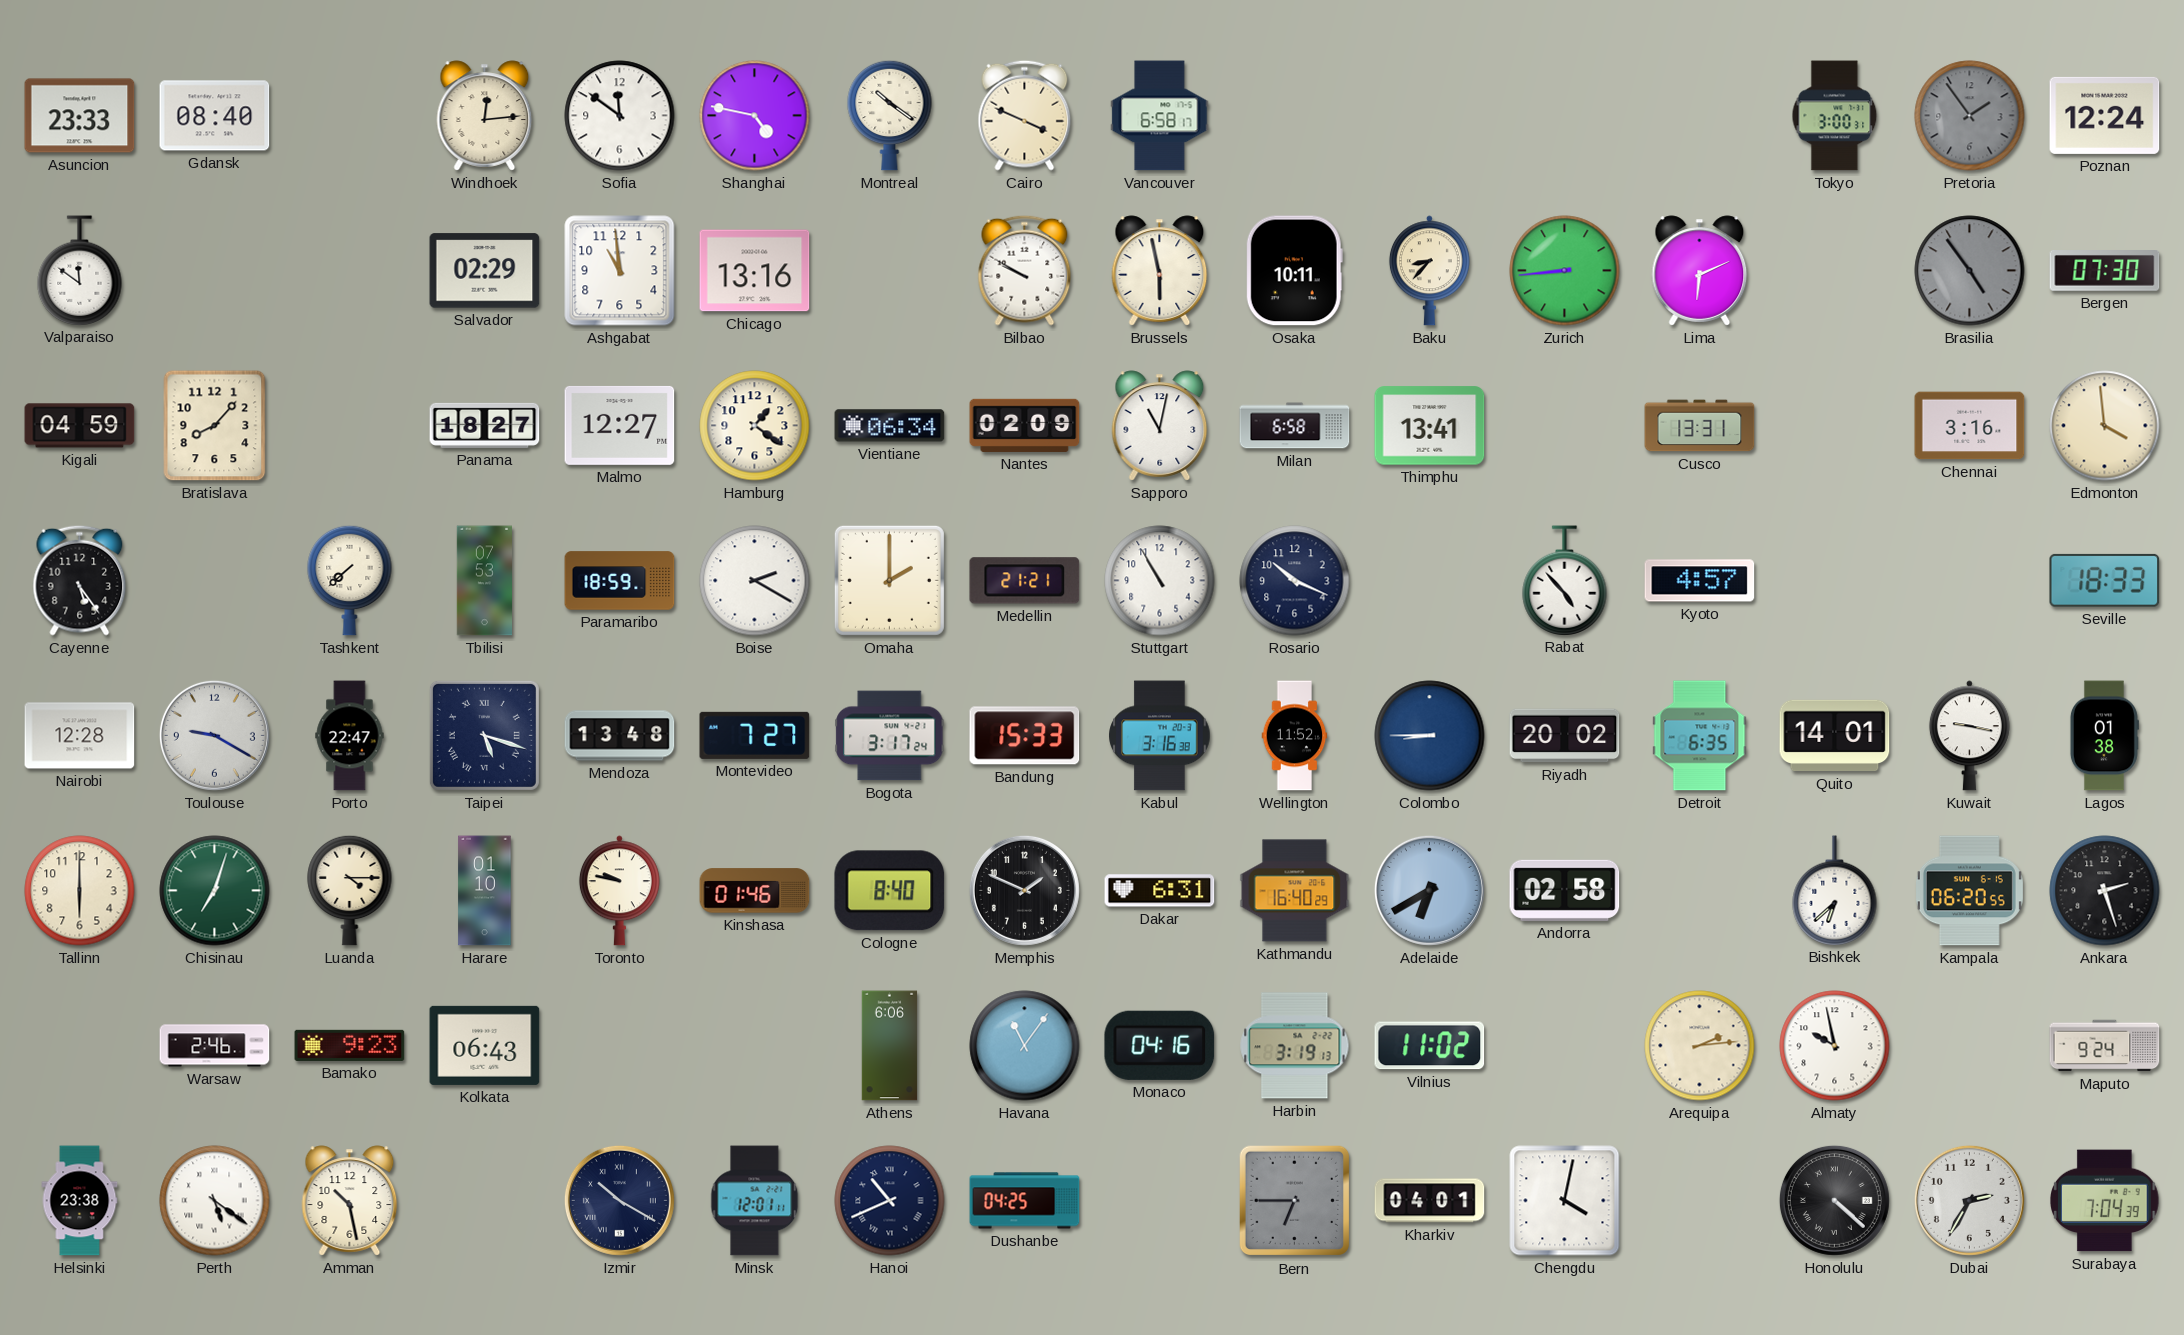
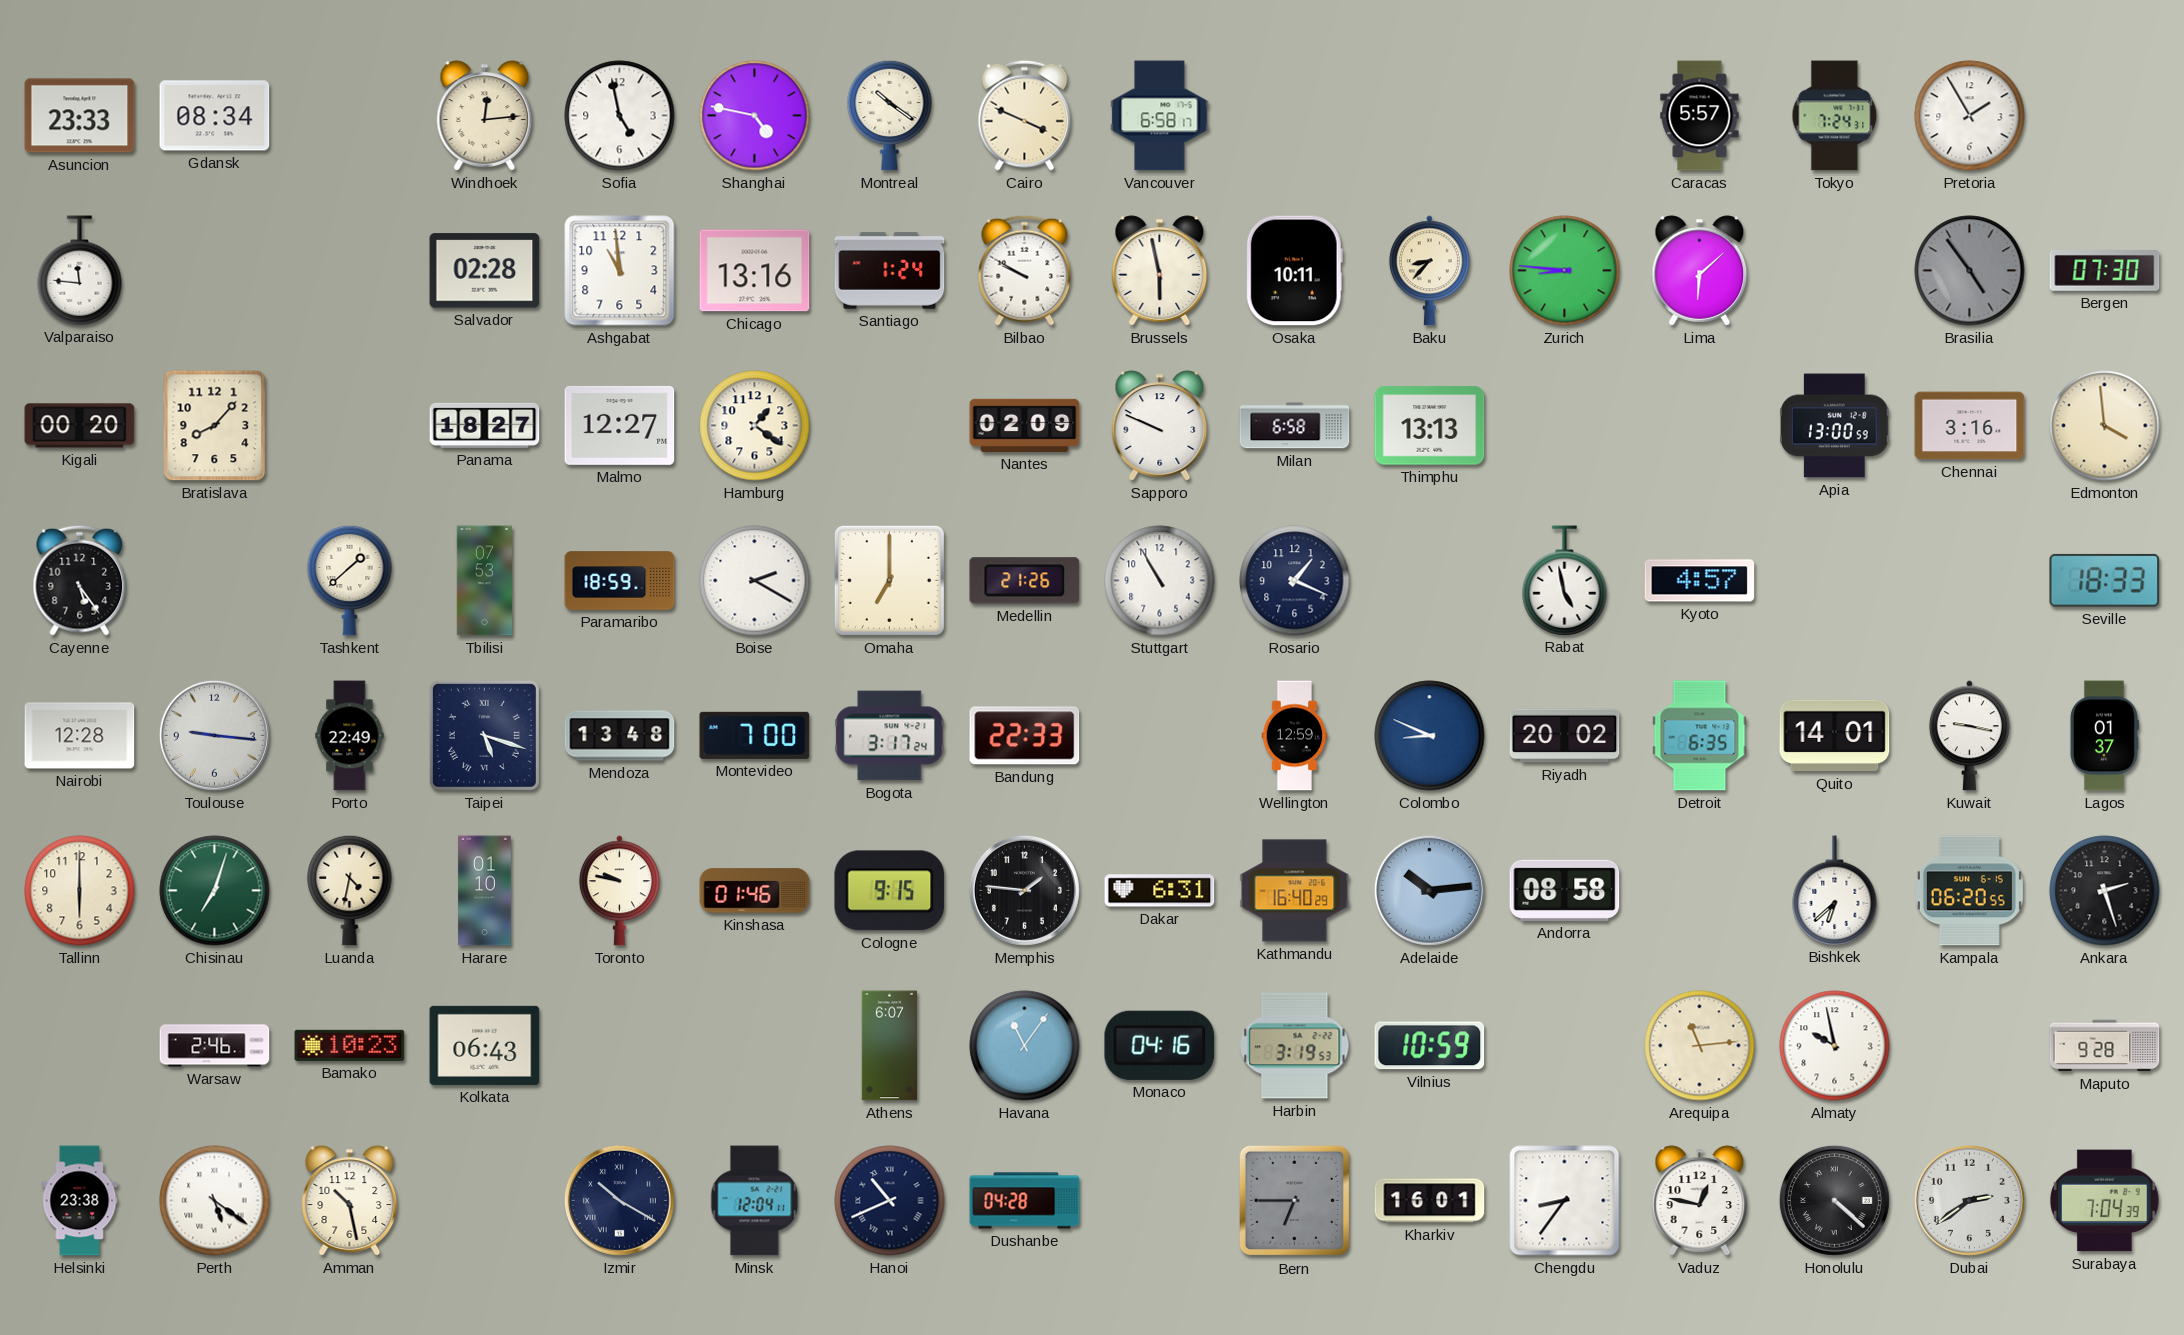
Gdansk: 08:40 -> 08:34 (215, 116)
Sofia: 11:51 -> 4:58 (620, 116)
Caracas: none -> 5:57 (1700, 116)
Tokyo: 3:00 -> 7:24 (1835, 116)
Pretoria: 1:54 -> 1:55 (1970, 116)
Pretoria dial: grey -> white (1970, 116)
Poznan: 12:24 -> none (2105, 115)
Valparaiso: 11:51 -> 11:46 (80, 270)
Salvador: 02:29 -> 02:28 (485, 271)
Santiago: none -> 1:24 (890, 271)
Zurich: 8:44 -> 8:46 (1565, 271)
Lima: 6:11 -> 6:08 (1700, 271)
Kigali: 04:59 -> 00:20 (80, 426)
Vientiane: 06:34 -> none (890, 426)
Sapporo: 11:02 -> 9:49 (1160, 426)
Thimphu: 13:41 -> 13:13 (1430, 426)
Cusco: 13:31 -> none (1700, 426)
Apia: none -> 13:00 (1834, 426)
Tashkent: 7:38 -> 1:38 (350, 580)
Omaha: 2:00 -> 7:00 (889, 580)
Medellin: 21:21 -> 21:26 (1025, 581)
Rosario: 10:19 -> 1:19 (1295, 581)
Rabat: 4:53 -> 4:58 (1565, 580)
Toulouse: 9:20 -> 9:16 (214, 735)
Porto: 22:47 -> 22:49 (350, 736)
Montevideo: 7:27 -> 7:00 (755, 735)
Bandung: 15:33 -> 22:33 (1025, 736)
Kabul: 3:16 -> none (1160, 736)
Wellington: 11:52 -> 12:59 (1295, 736)
Colombo: 8:45 -> 8:49 (1430, 736)
Lagos: 01:38 -> 01:37 (2104, 736)
Luanda: 4:15 -> 4:32 (350, 890)
Cologne: 8:40 -> 9:15 (890, 891)
Memphis: 1:49 -> 1:46 (1024, 890)
Adelaide: 6:40 -> 10:14 (1429, 890)
Andorra: 02:58 -> 08:58 (1565, 890)
Bamako: 9:23 -> 10:23 (350, 1045)
Athens: 6:06 -> 6:07 (890, 1046)
Harbin: 3:19:13 -> 3:19:53 (1295, 1046)
Vilnius: 11:02 -> 10:59 (1430, 1046)
Arequipa: 2:14 -> 11:14 (1700, 1046)
Maputo: 9:24 -> 9:28 (2105, 1046)
Minsk: 12:01 -> 12:04 (755, 1201)
Dushanbe: 04:25 -> 04:28 (1025, 1201)
Kharkiv: 04:01 -> 16:01 (1430, 1201)
Chengdu: 4:02 -> 8:36 (1565, 1201)
Vaduz: none -> 12:47 (1700, 1201)
Dubai: 2:35 -> 2:39 (1969, 1200)
